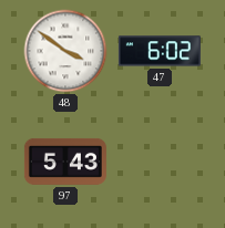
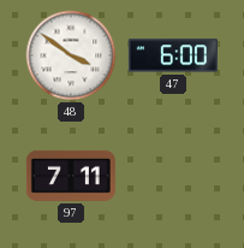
47: 6:02 -> 6:00 (173, 55)
97: 5:43 -> 7:11 (71, 176)
